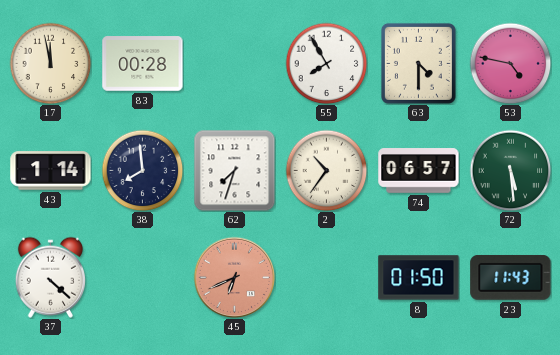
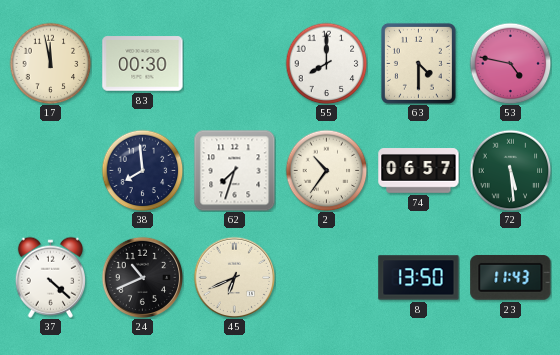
83: 00:28 -> 00:30 (143, 64)
55: 7:55 -> 8:00 (326, 63)
43: 1:14 -> none (51, 171)
24: none -> 10:41 (142, 277)
45 dial: salmon -> cream (234, 277)
8: 01:50 -> 13:50 (419, 278)
